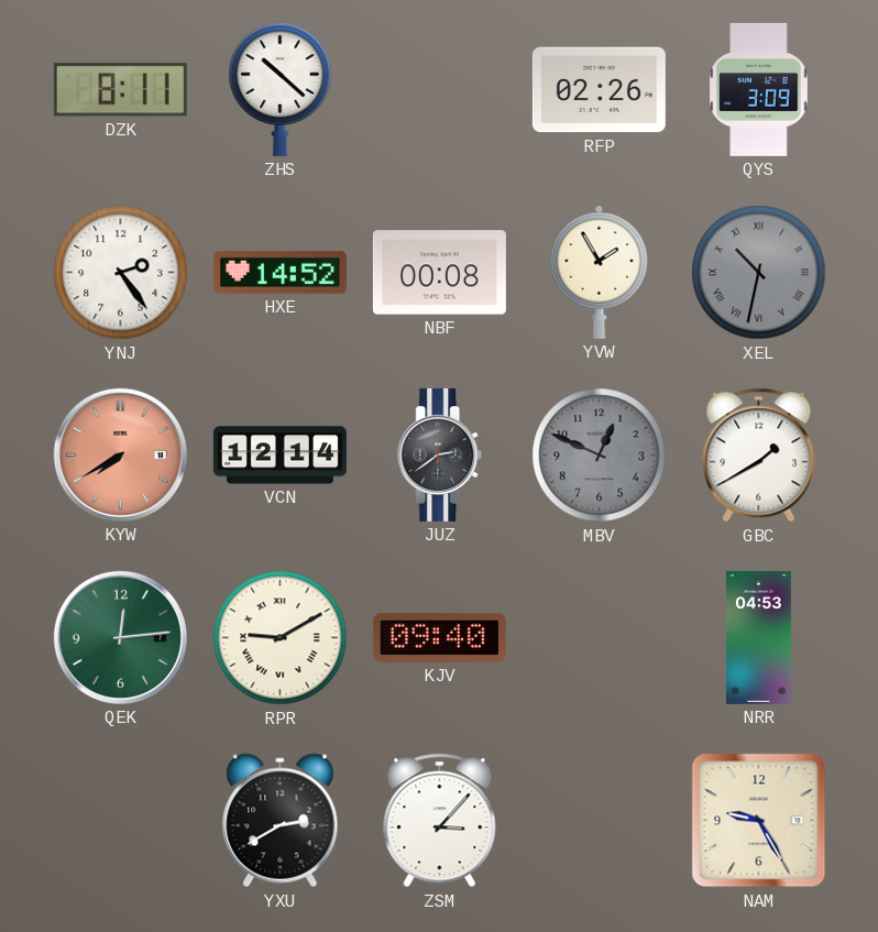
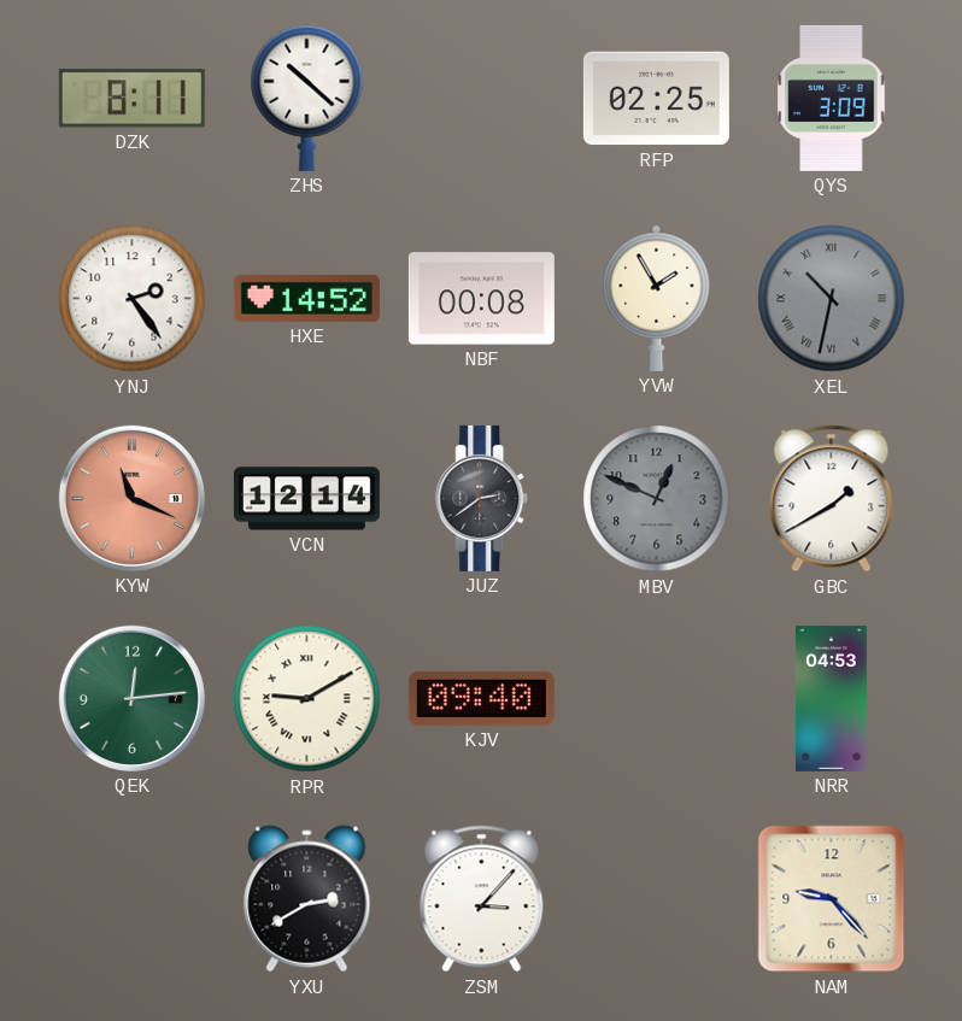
RFP: 02:26 -> 02:25 (656, 99)
KYW: 7:40 -> 11:19 (131, 498)
NAM: 9:25 -> 9:23 (832, 899)
